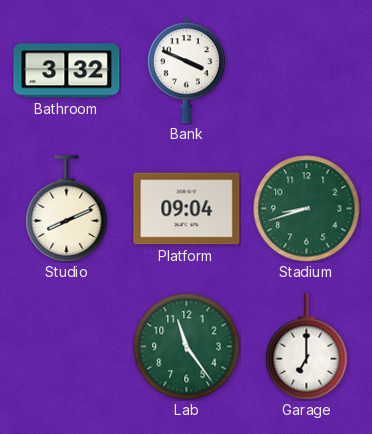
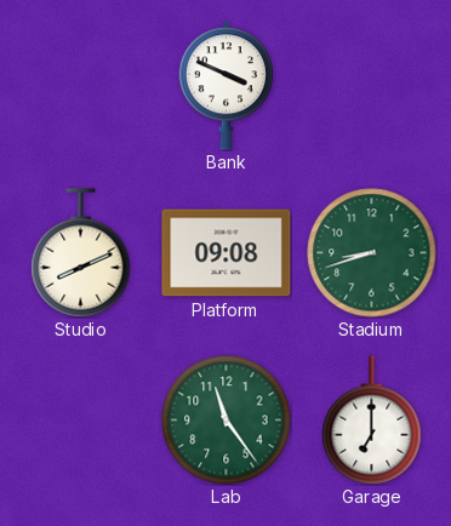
Bathroom: 3:32 -> none (67, 71)
Platform: 09:04 -> 09:08 (227, 253)
